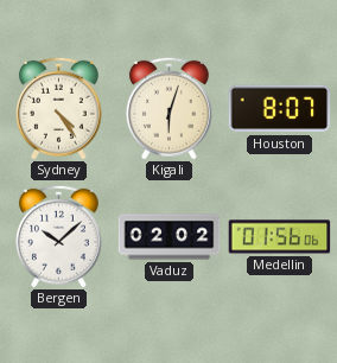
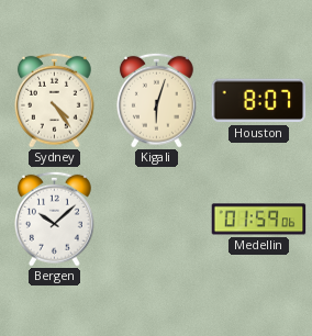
Vaduz: 02:02 -> none (170, 237)
Medellin: 01:56 -> 01:59 (259, 220)
